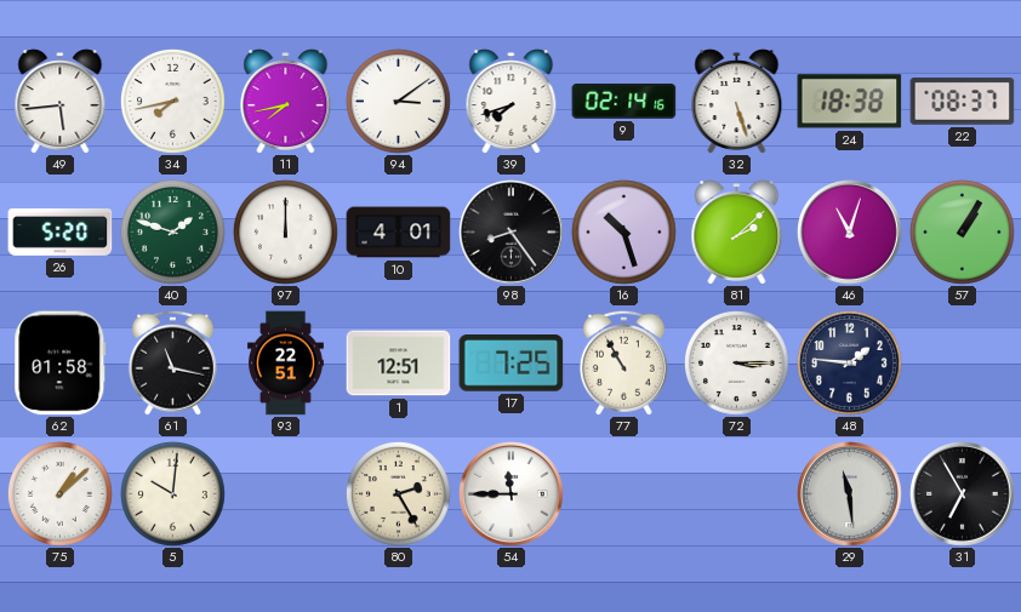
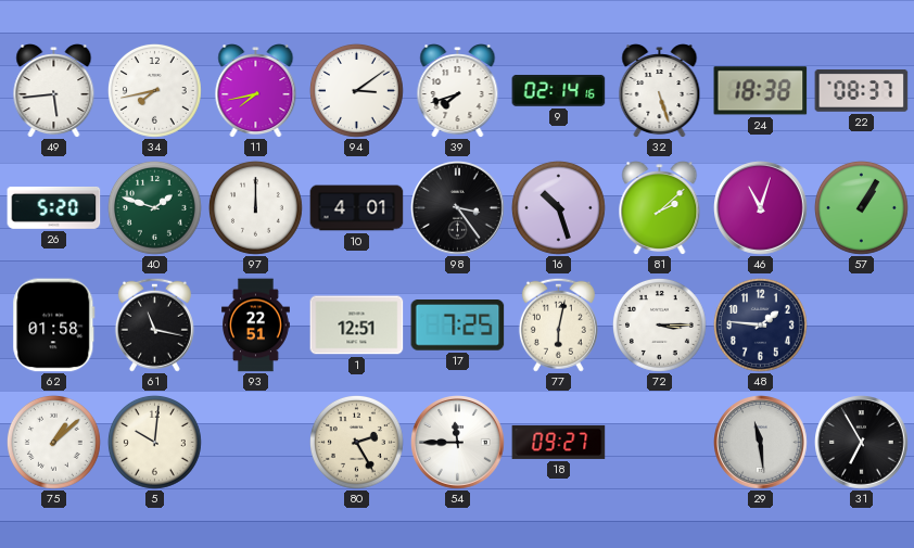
98: 8:24 -> 3:24 (458, 208)
77: 10:55 -> 6:02 (558, 324)
18: none -> 09:27 (559, 442)
